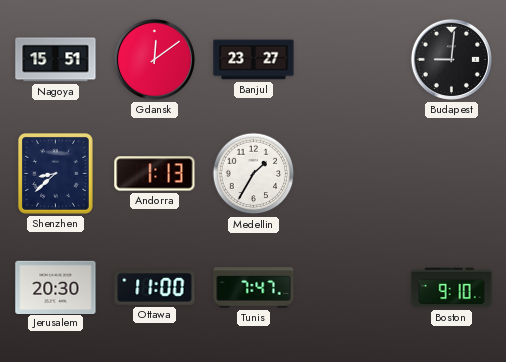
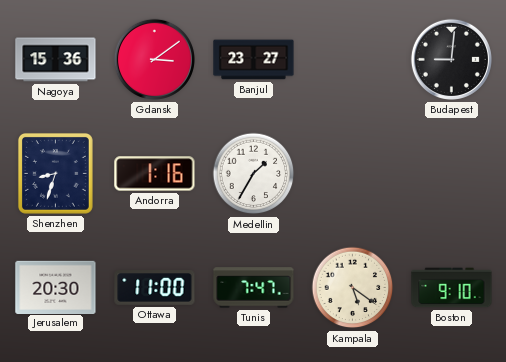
Nagoya: 15:51 -> 15:36 (56, 60)
Gdansk: 12:09 -> 3:09 (154, 59)
Shenzhen: 8:38 -> 8:33 (55, 173)
Andorra: 1:13 -> 1:16 (155, 174)
Kampala: none -> 5:21 (353, 288)
